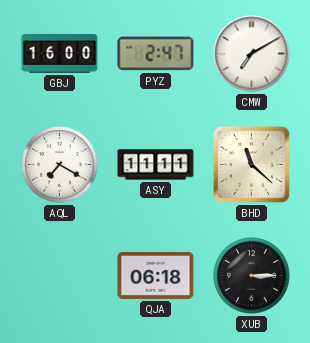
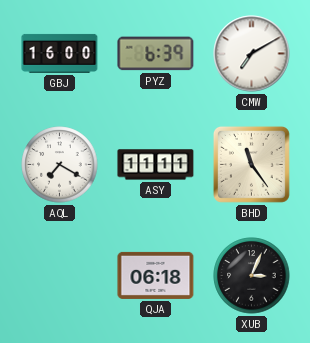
PYZ: 2:47 -> 6:39 (156, 54)
BHD: 11:22 -> 11:24 (251, 164)
XUB: 3:15 -> 3:04 (252, 276)
